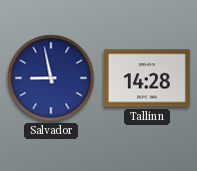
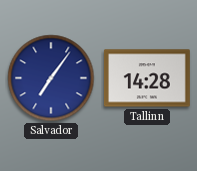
Salvador: 8:58 -> 7:06 (51, 78)
